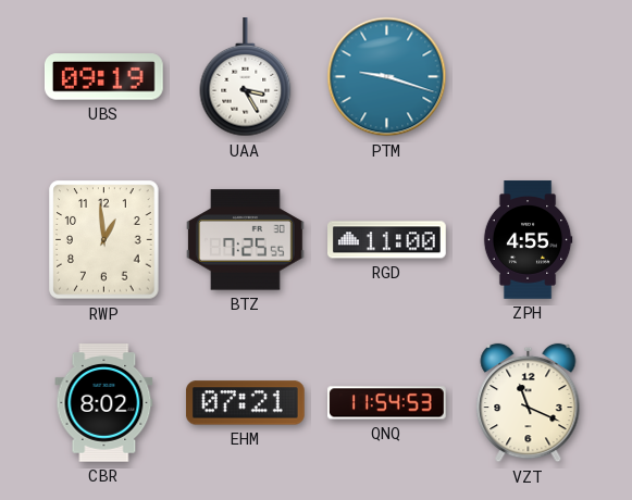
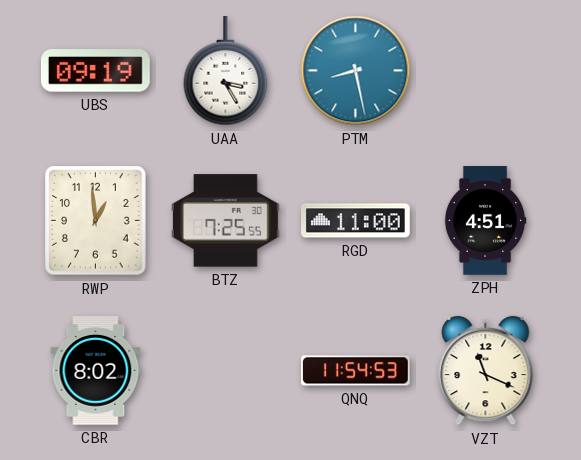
PTM: 9:18 -> 8:28 (356, 71)
ZPH: 4:55 -> 4:51 (485, 221)
EHM: 07:21 -> none (246, 403)
